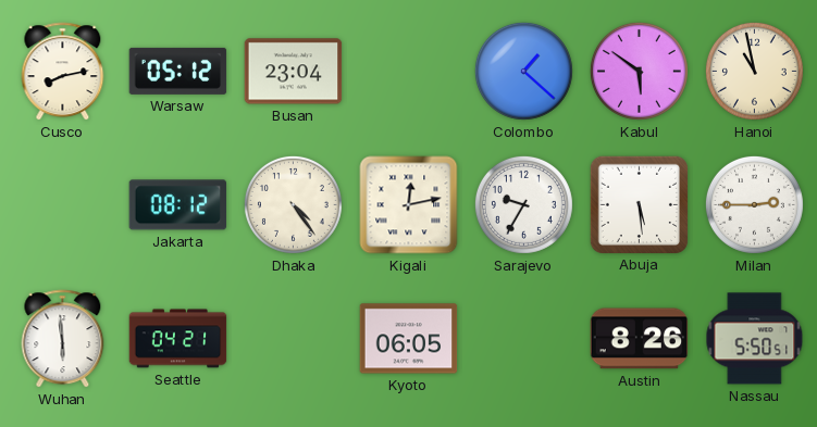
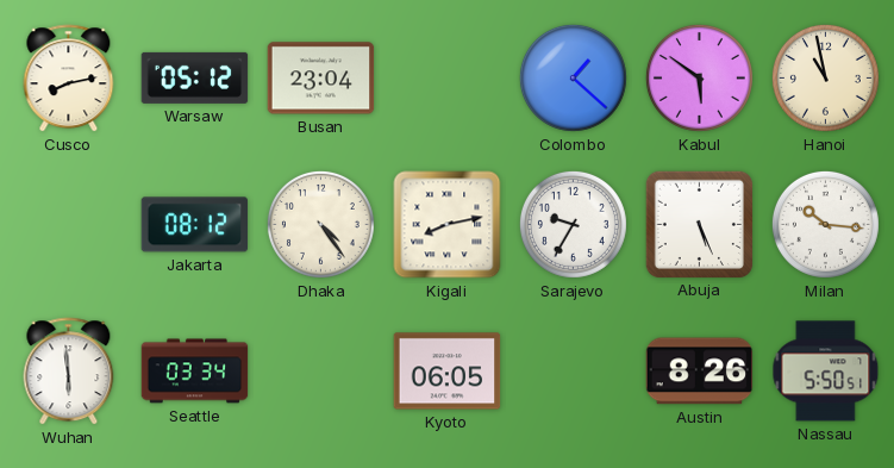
Kigali: 12:13 -> 8:13 (448, 225)
Abuja: 5:29 -> 5:26 (699, 224)
Milan: 2:45 -> 10:16 (825, 224)
Seattle: 04:21 -> 03:34 (195, 372)
